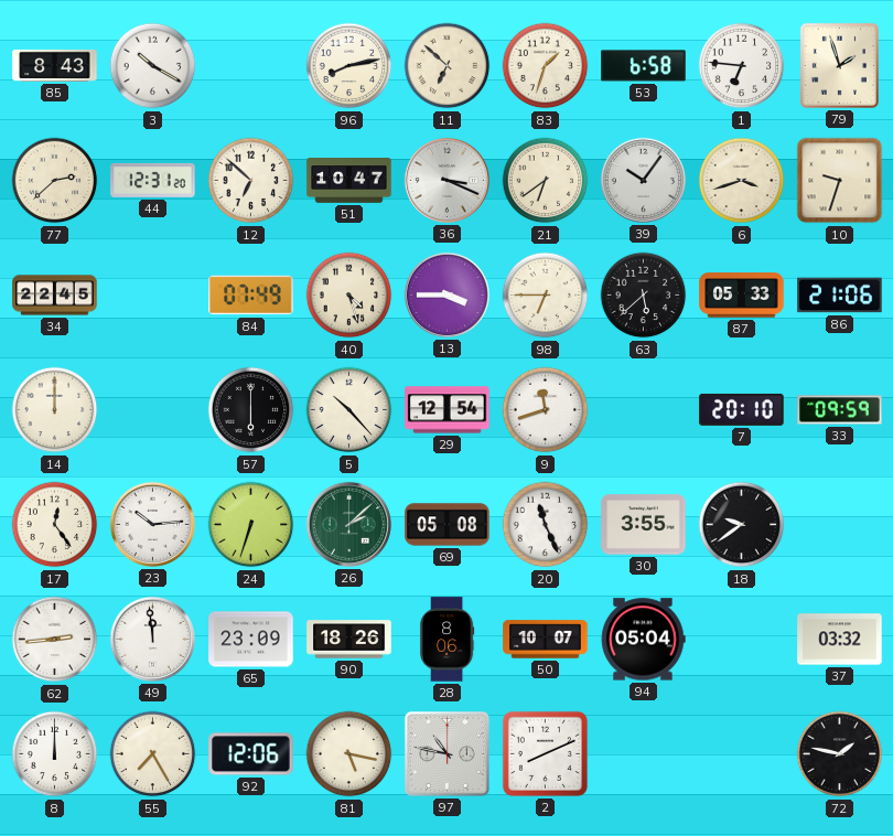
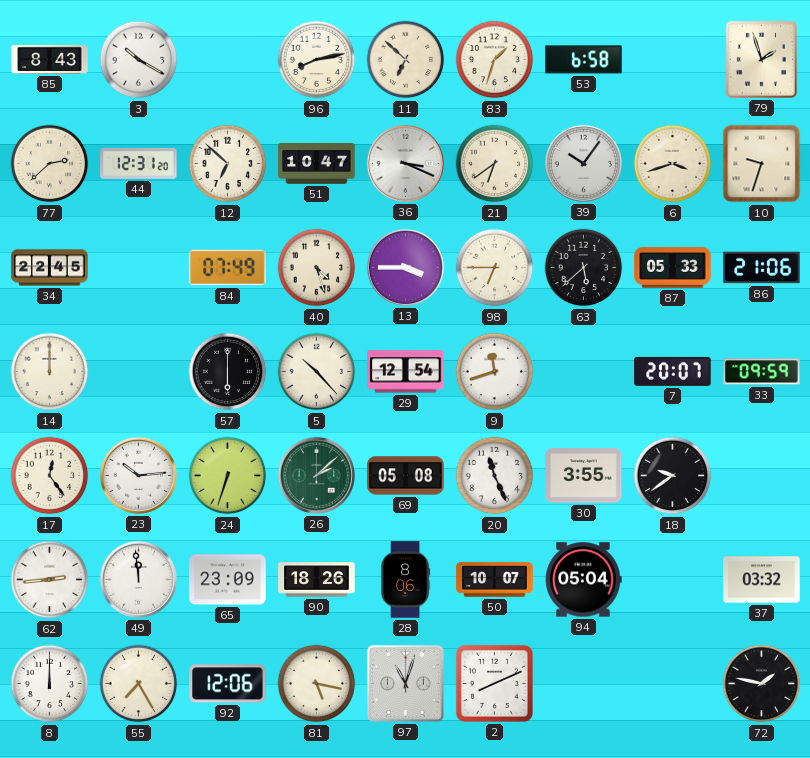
1: 6:46 -> none (742, 66)
7: 20:10 -> 20:07 (673, 371)
97: 10:47 -> 11:03 (405, 683)
